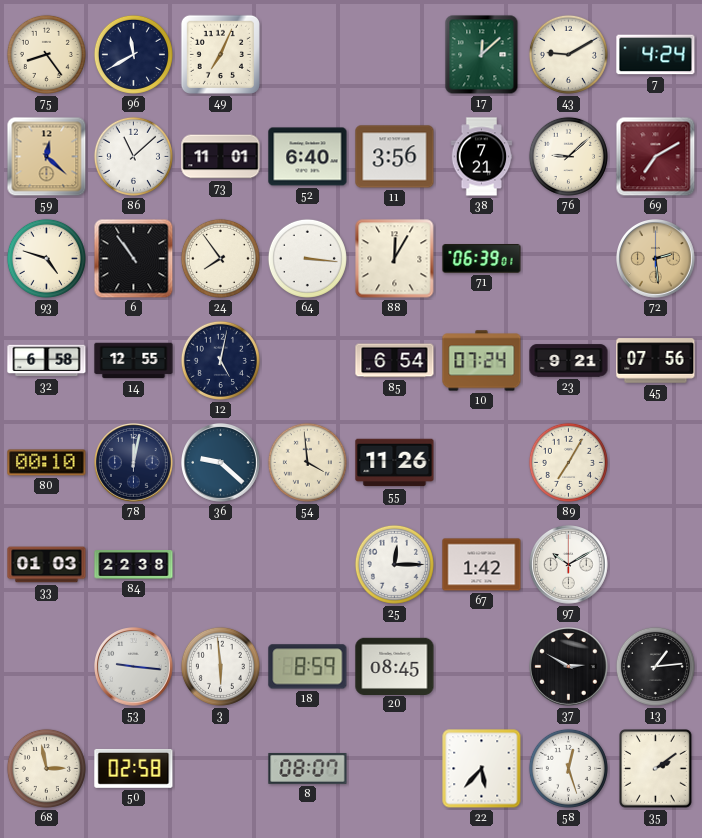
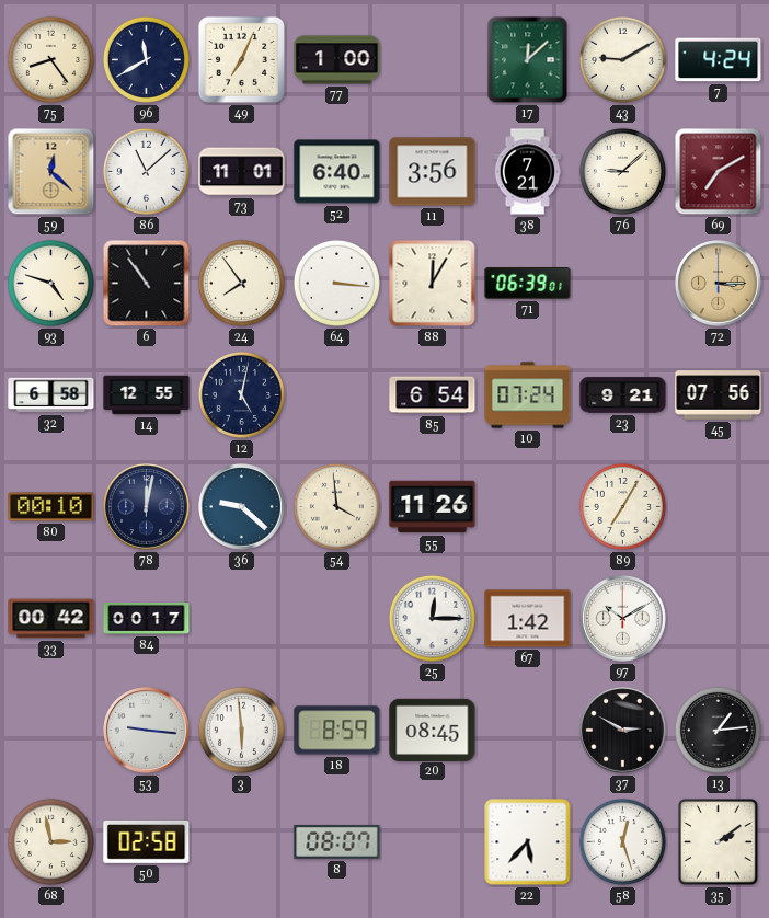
77: none -> 1:00 (337, 60)
72: 2:29 -> 3:15 (719, 284)
33: 01:03 -> 00:42 (51, 619)
84: 22:38 -> 00:17 (147, 619)
